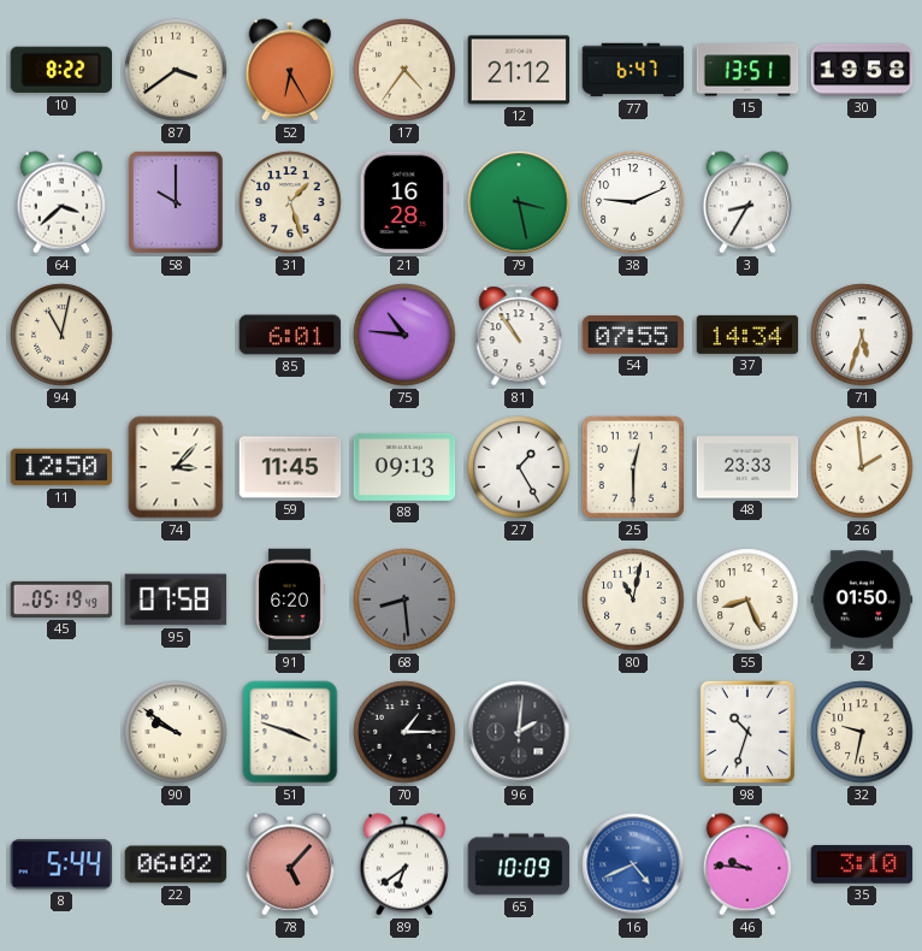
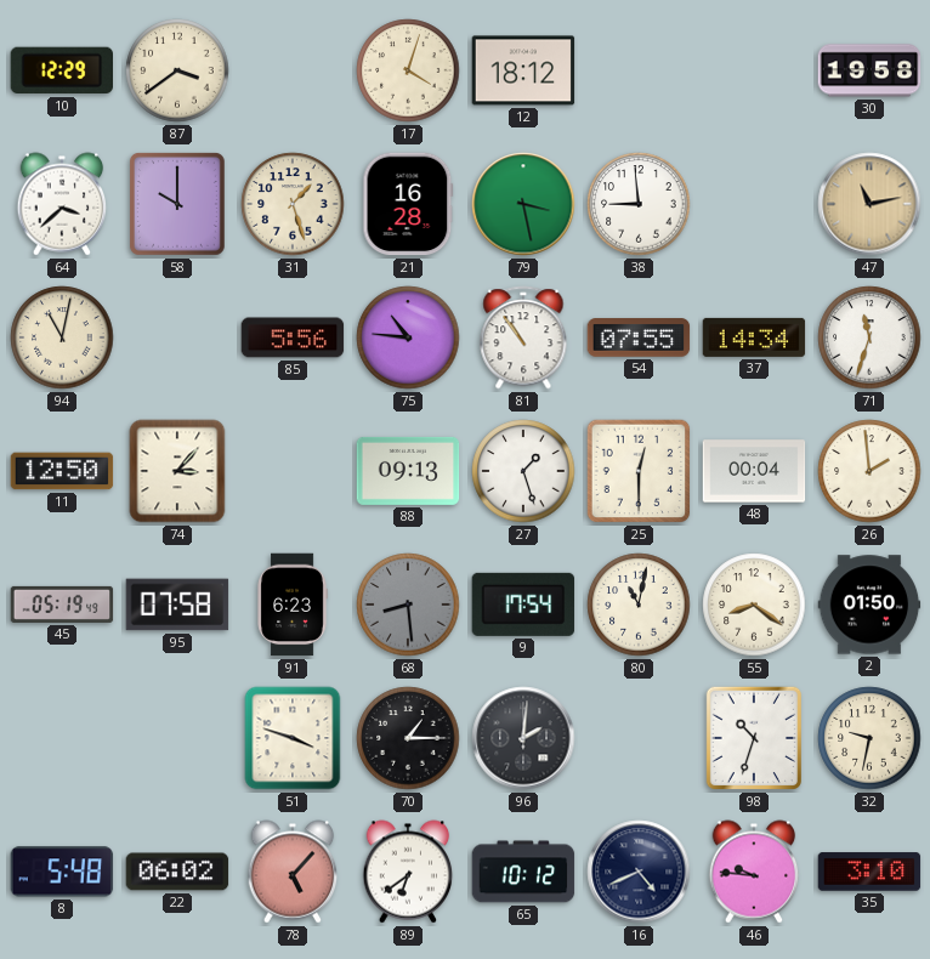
10: 8:22 -> 12:29 (61, 70)
52: 6:25 -> none (290, 70)
17: 4:36 -> 4:03 (408, 70)
12: 21:12 -> 18:12 (523, 70)
77: 6:47 -> none (633, 70)
15: 13:51 -> none (747, 70)
38: 9:11 -> 8:59 (639, 204)
3: 8:35 -> none (747, 202)
47: none -> 11:13 (869, 204)
85: 6:01 -> 5:56 (293, 337)
71: 5:33 -> 11:33 (869, 337)
59: 11:45 -> none (290, 467)
27: 1:25 -> 1:27 (523, 471)
48: 23:33 -> 00:04 (754, 471)
91: 6:20 -> 6:23 (293, 605)
9: none -> 17:54 (523, 605)
55: 8:26 -> 8:21 (754, 605)
90: 9:51 -> none (176, 732)
8: 5:44 -> 5:48 (62, 872)
65: 10:09 -> 10:12 (523, 872)
16 dial: blue -> navy (639, 872)
